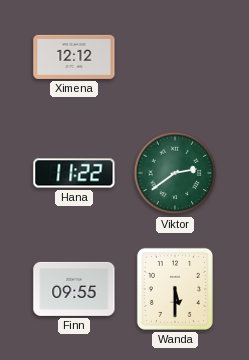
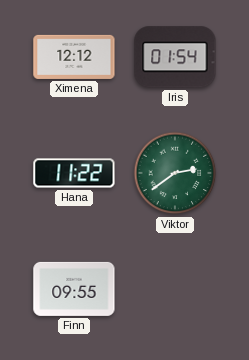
Iris: none -> 01:54 (175, 57)
Wanda: 5:30 -> none (175, 289)
